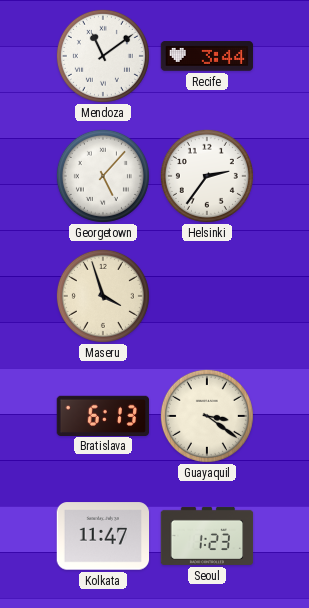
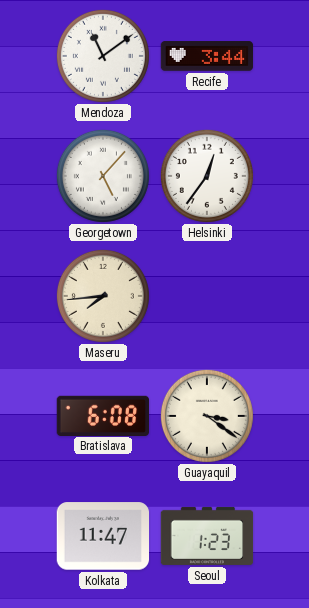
Helsinki: 2:36 -> 12:36 (207, 176)
Maseru: 3:57 -> 7:44 (103, 296)
Bratislava: 6:13 -> 6:08 (103, 415)
